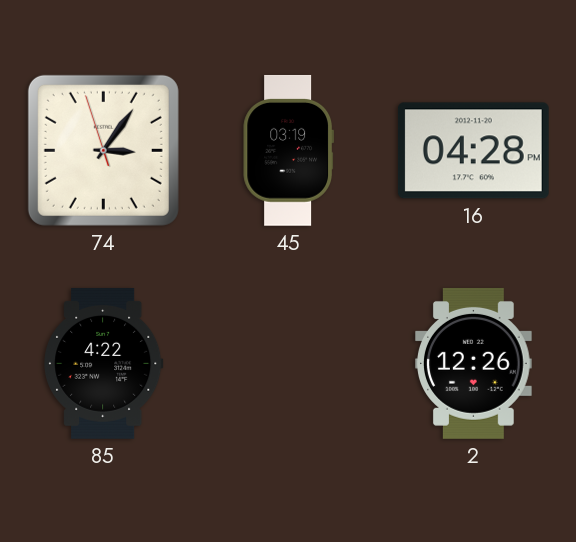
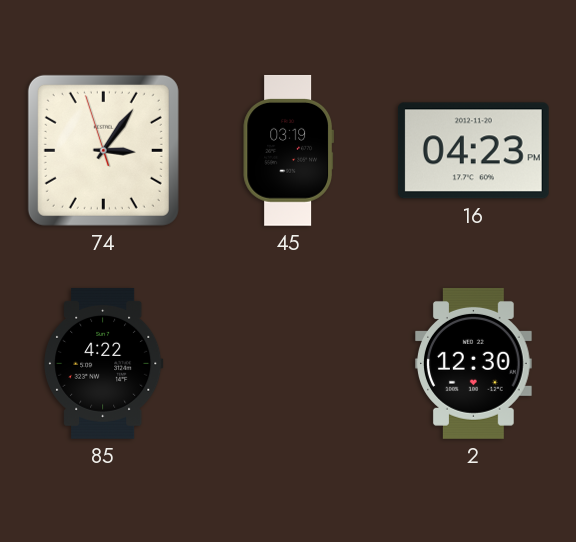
16: 04:28 -> 04:23 (473, 151)
2: 12:26 -> 12:30 (474, 363)
